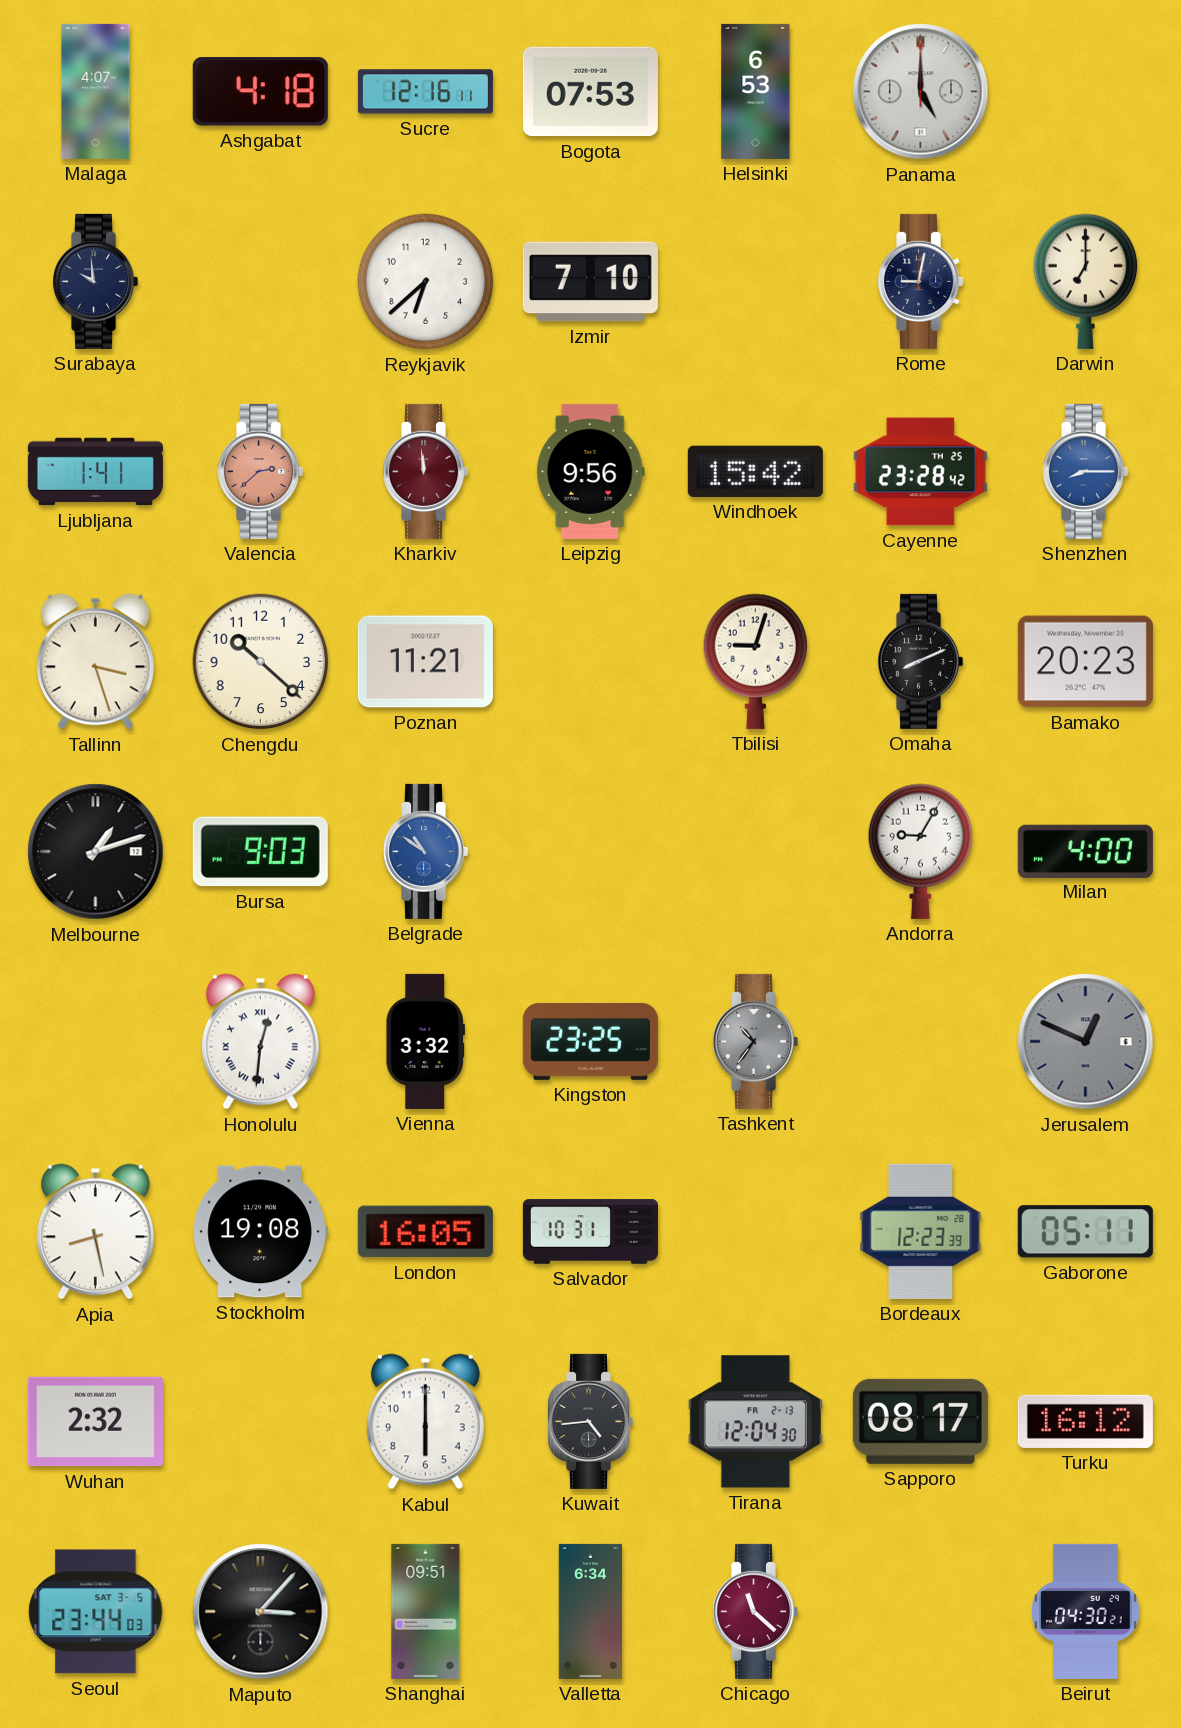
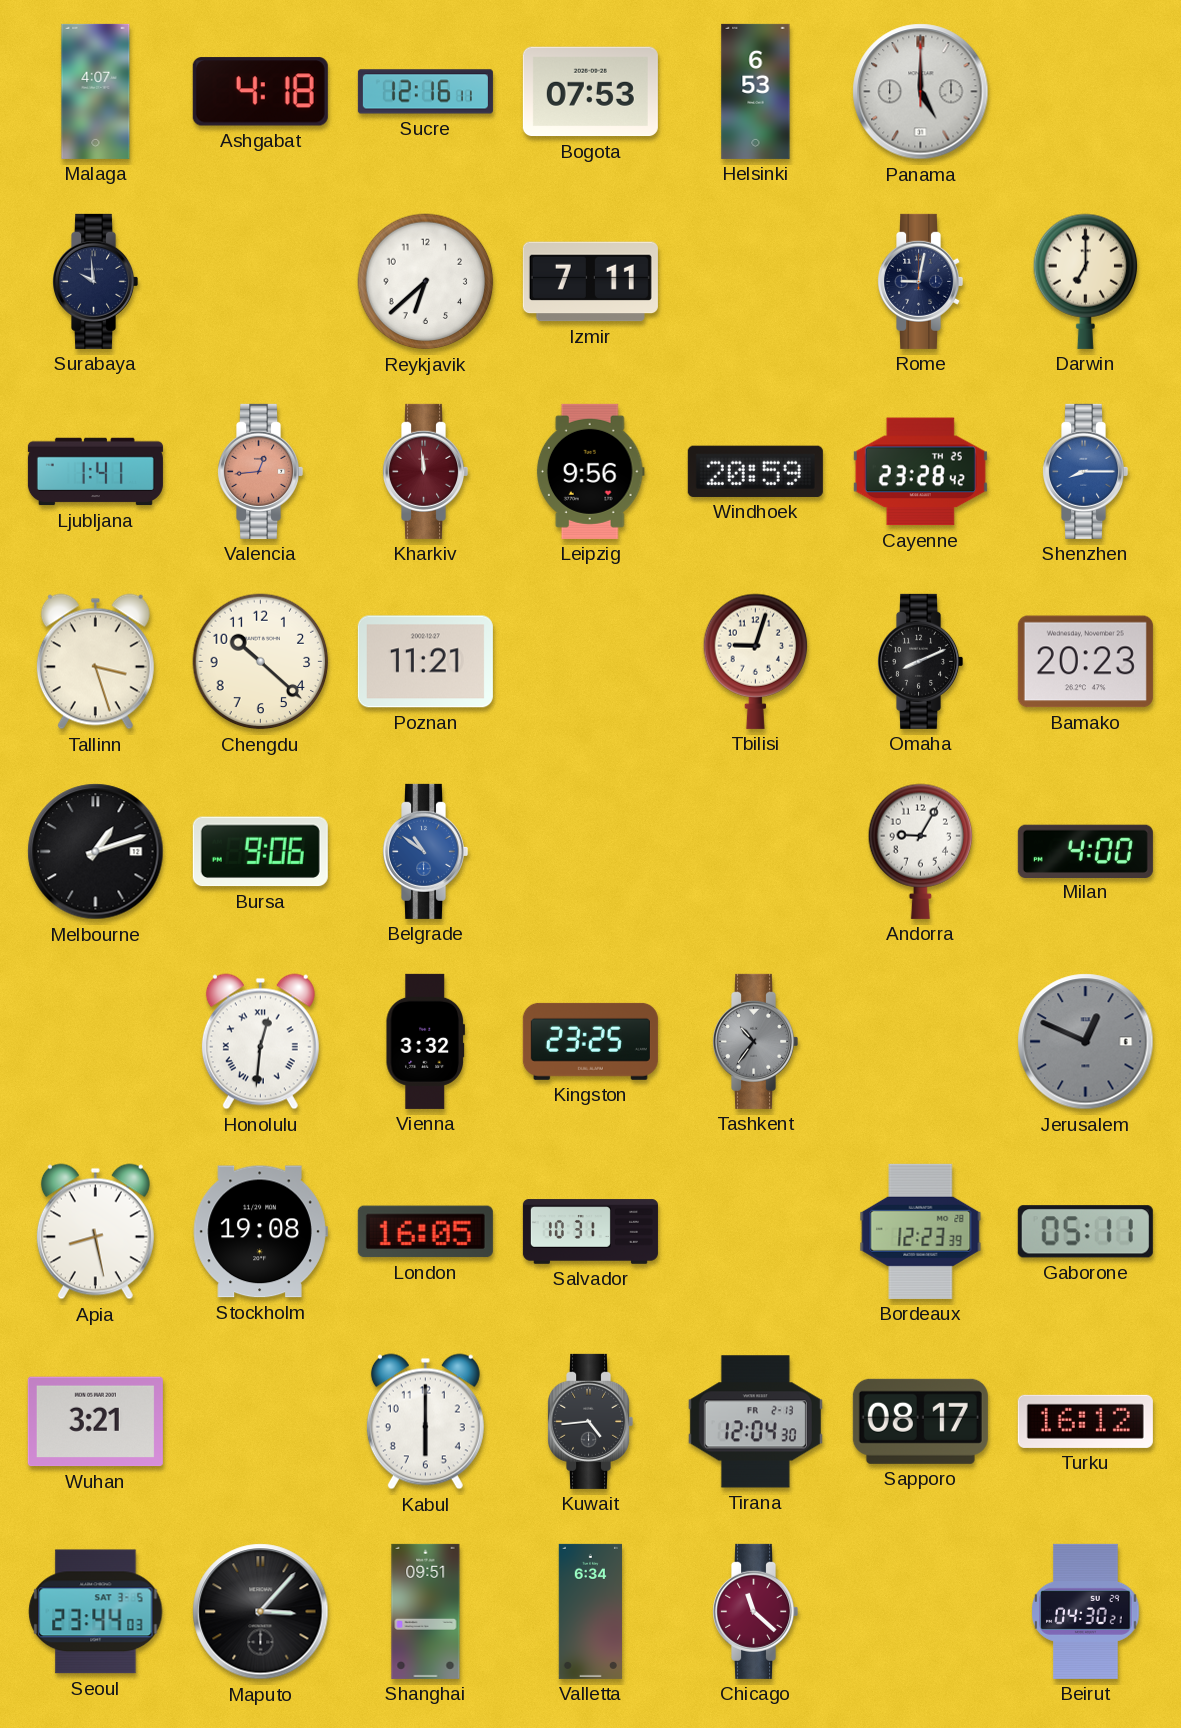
Izmir: 7:10 -> 7:11 (590, 282)
Valencia: 2:38 -> 12:44 (261, 471)
Windhoek: 15:42 -> 20:59 (755, 471)
Bursa: 9:03 -> 9:06 (260, 852)
Wuhan: 2:32 -> 3:21 (95, 1422)
